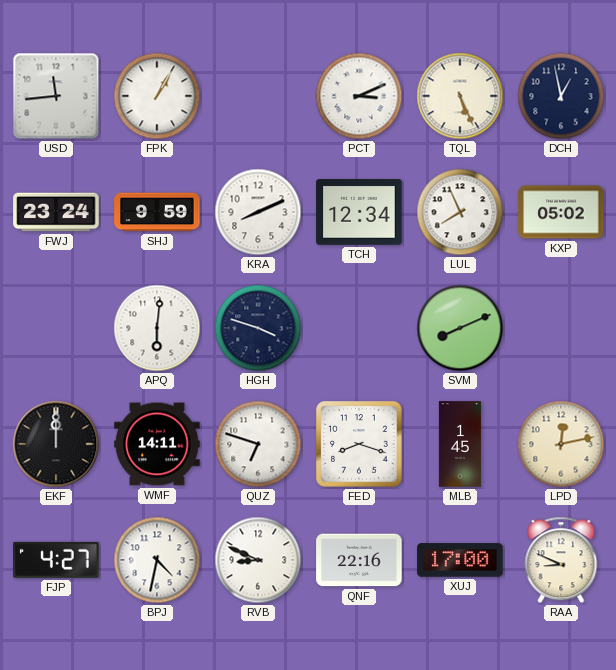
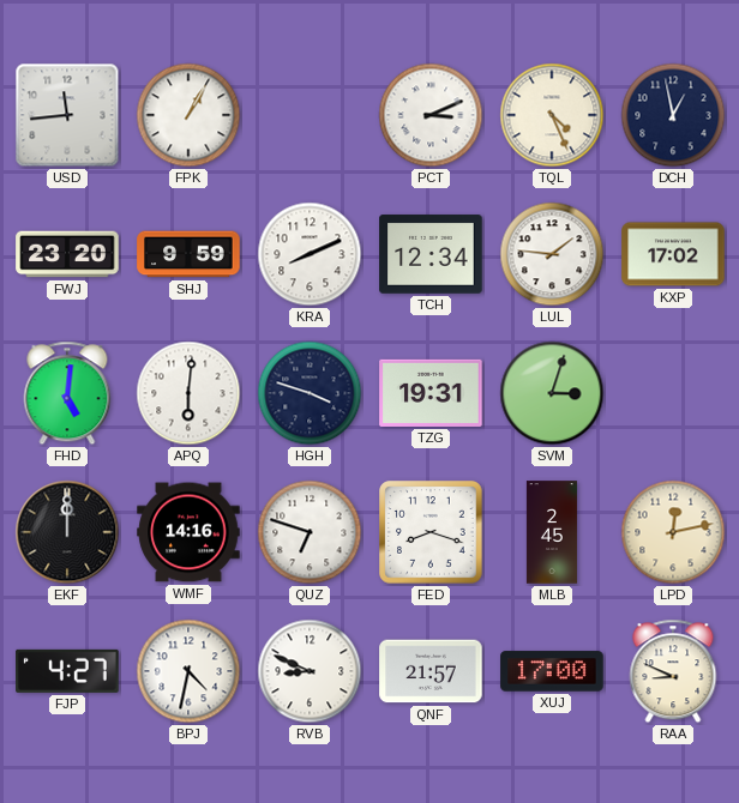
TQL: 5:26 -> 4:26 (552, 115)
FWJ: 23:24 -> 23:20 (67, 254)
LUL: 7:56 -> 1:46 (552, 254)
KXP: 05:02 -> 17:02 (673, 254)
FHD: none -> 5:01 (67, 393)
TZG: none -> 19:31 (431, 393)
SVM: 8:11 -> 3:03 (552, 393)
WMF: 14:11 -> 14:16 (188, 532)
MLB: 1:45 -> 2:45 (552, 532)
QNF: 22:16 -> 21:57 (431, 671)
